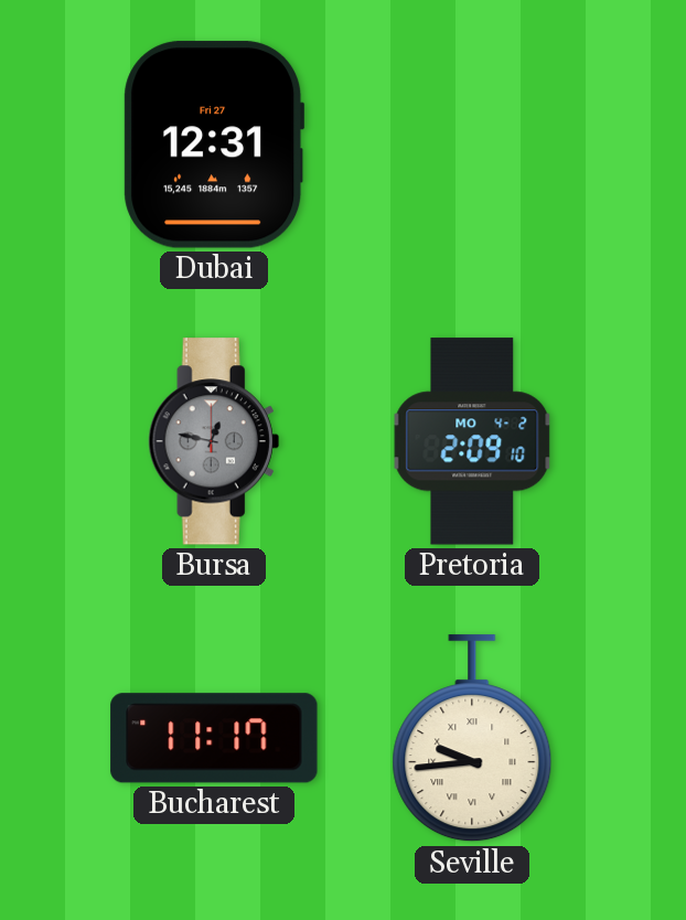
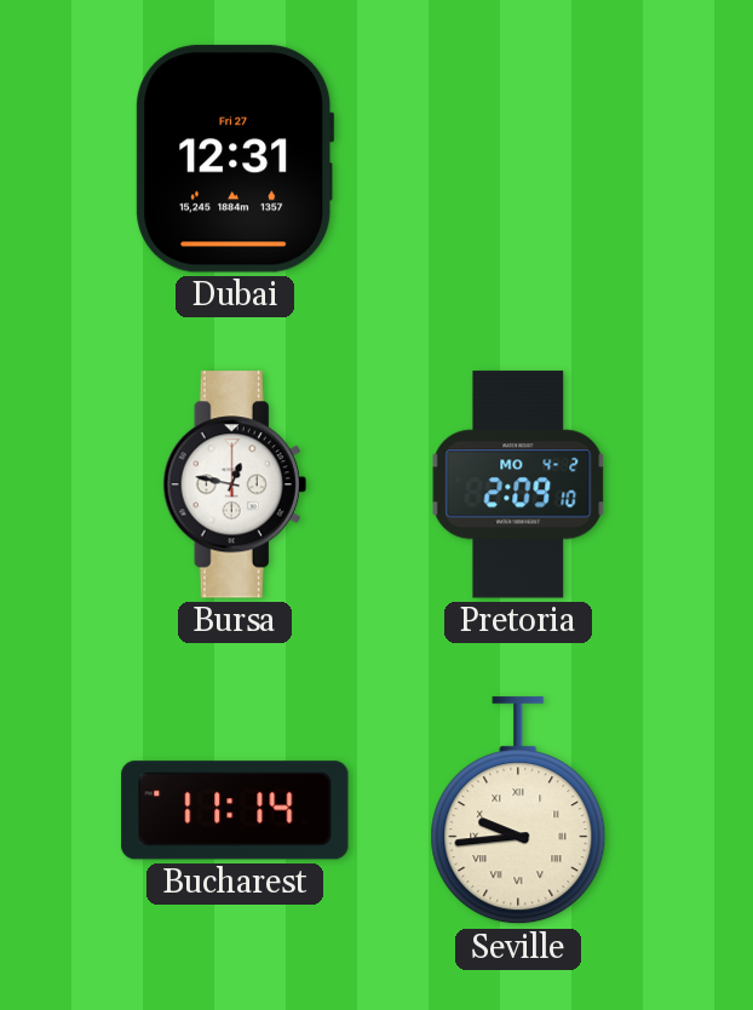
Bursa dial: grey -> white (235, 484)
Bucharest: 11:17 -> 11:14 (235, 810)
